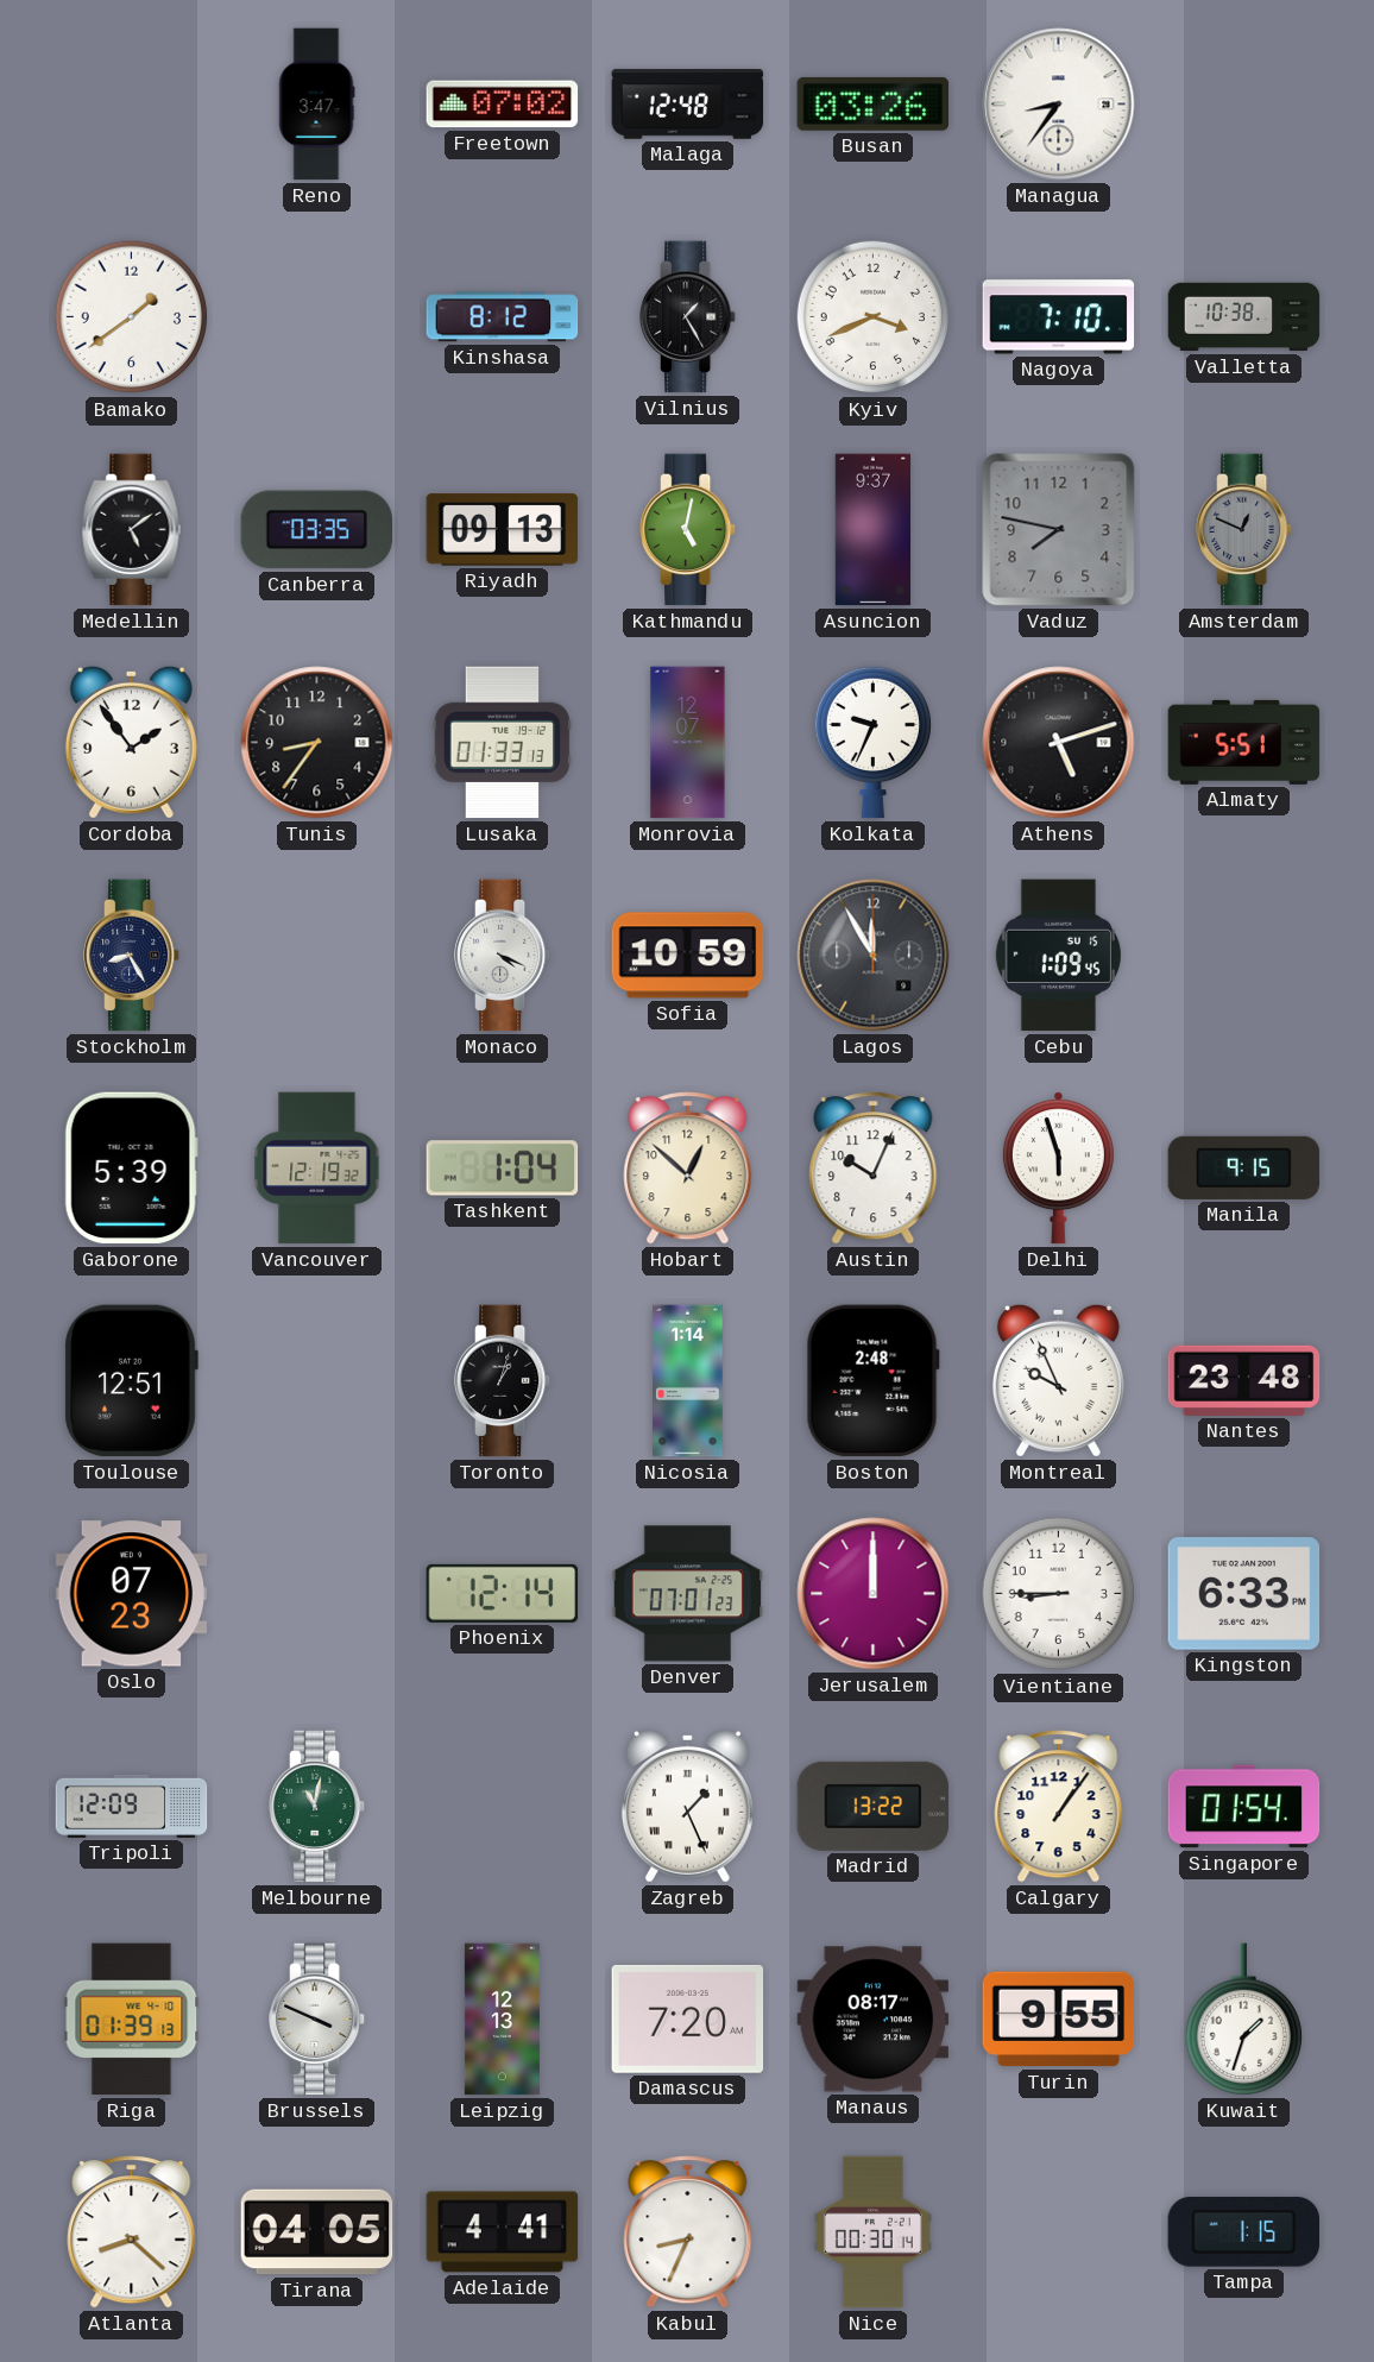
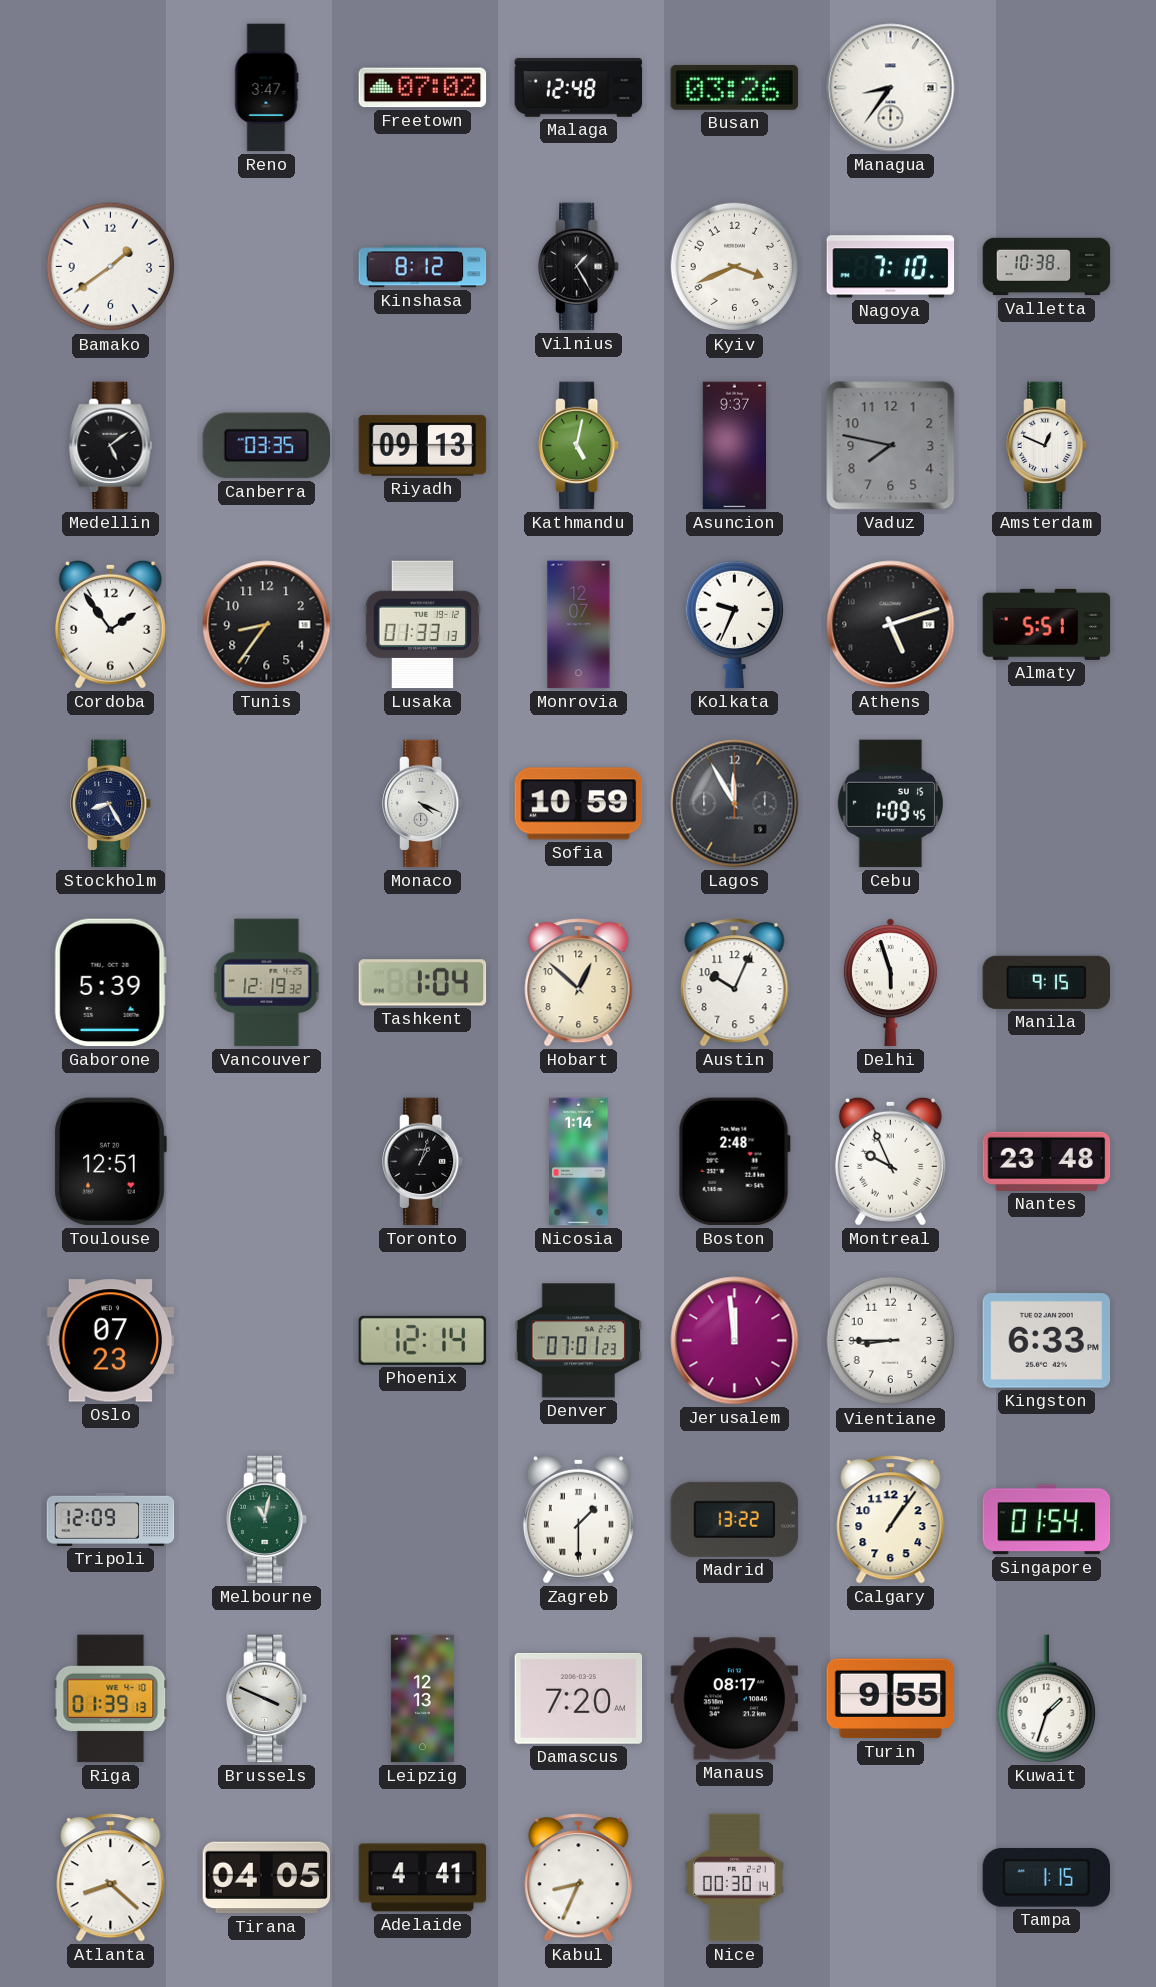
Amsterdam dial: grey -> white (1048, 446)
Jerusalem: 12:00 -> 11:59 (735, 1341)
Zagreb: 1:26 -> 1:30 (578, 1519)
